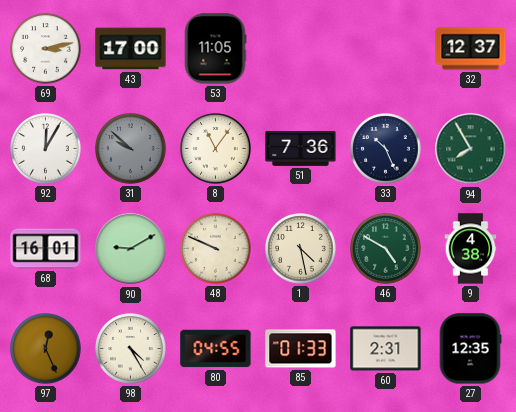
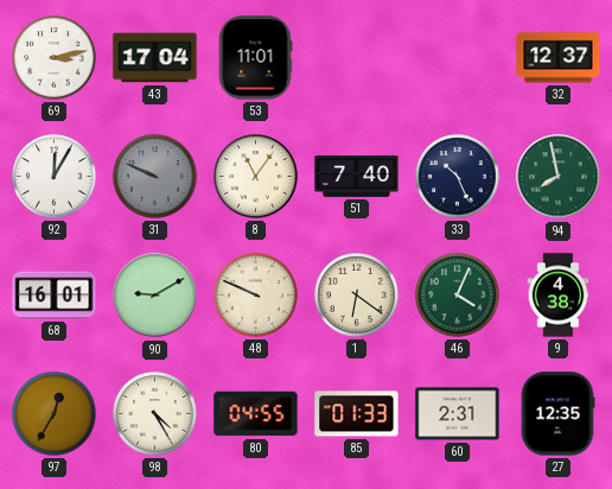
43: 17:00 -> 17:04 (155, 58)
53: 11:05 -> 11:01 (255, 58)
31: 9:52 -> 9:49 (155, 177)
51: 7:36 -> 7:40 (357, 177)
94: 7:55 -> 7:58 (559, 177)
1: 4:28 -> 6:21 (357, 296)
46: 4:50 -> 4:04 (458, 296)
97: 12:26 -> 12:35 (55, 414)
